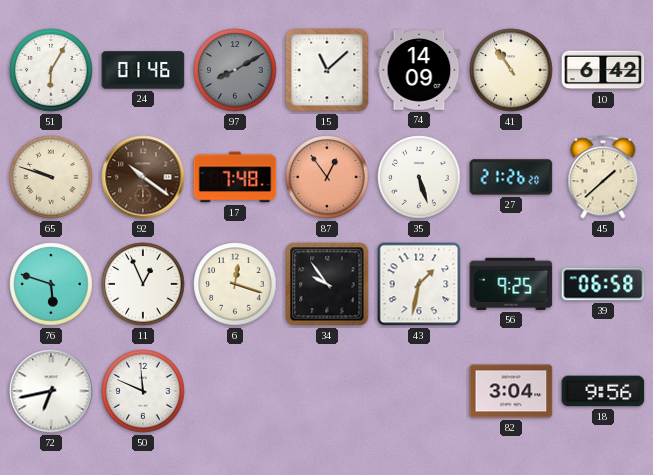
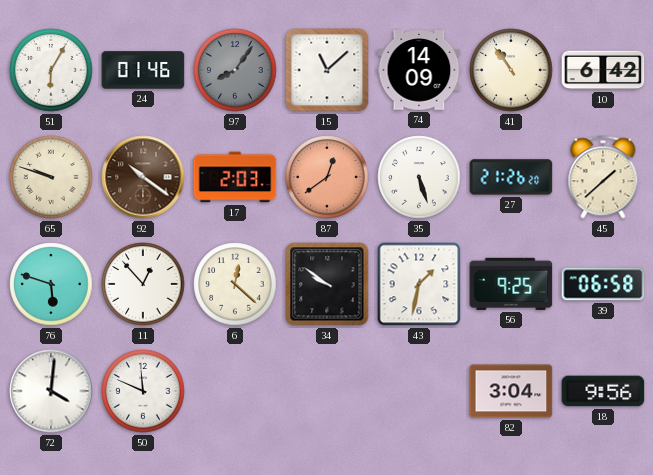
97: 8:10 -> 8:06 (235, 70)
17: 7:48 -> 2:03 (235, 177)
87: 12:54 -> 12:39 (327, 177)
11: 12:56 -> 12:53 (143, 284)
6: 12:18 -> 12:22 (235, 284)
34: 9:54 -> 9:51 (327, 284)
72: 6:43 -> 4:01 (51, 391)
